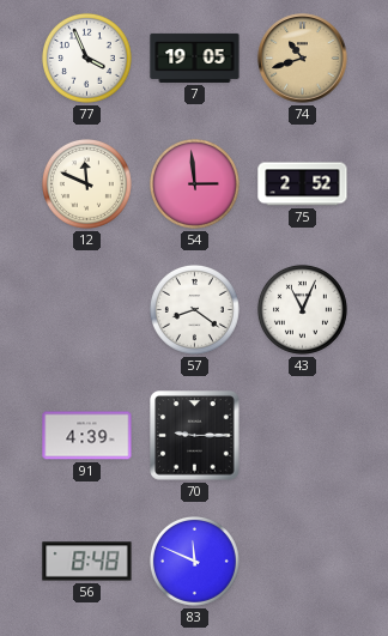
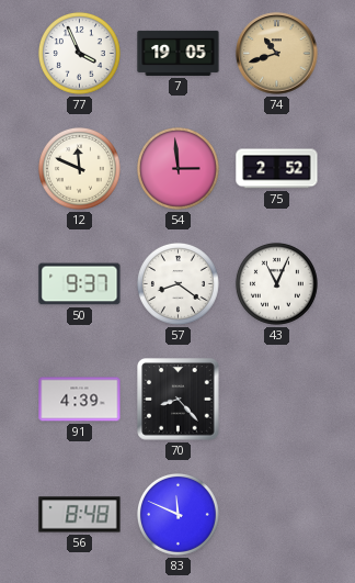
50: none -> 9:37 (80, 284)
70: 9:15 -> 8:23 (179, 400)
